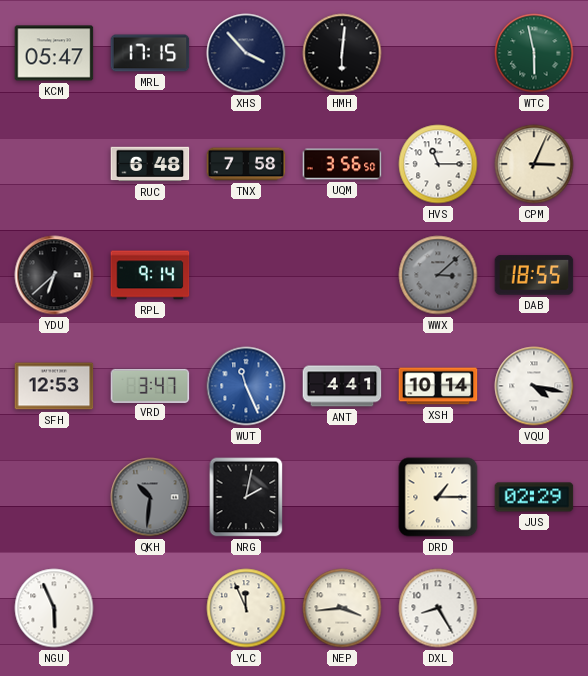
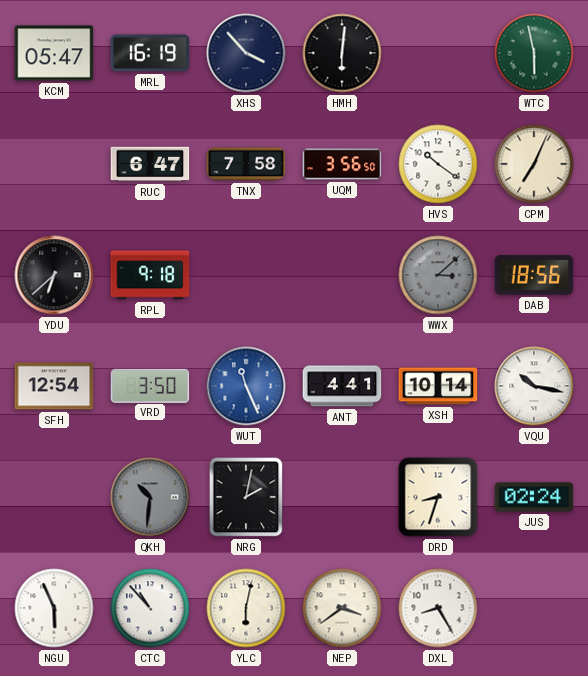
MRL: 17:15 -> 16:19 (150, 53)
RUC: 6:48 -> 6:47 (150, 164)
HVS: 11:15 -> 10:21 (438, 164)
CPM: 3:04 -> 7:04 (534, 164)
RPL: 9:14 -> 9:18 (150, 275)
DAB: 18:55 -> 18:56 (534, 275)
SFH: 12:53 -> 12:54 (54, 386)
VRD: 3:47 -> 3:50 (150, 385)
VQU: 4:17 -> 10:17 (534, 386)
DRD: 1:15 -> 8:33 (438, 497)
JUS: 02:29 -> 02:24 (534, 497)
CTC: none -> 10:53 (150, 608)
YLC: 11:56 -> 6:02 (246, 608)
NEP: 3:44 -> 3:39 (342, 608)
